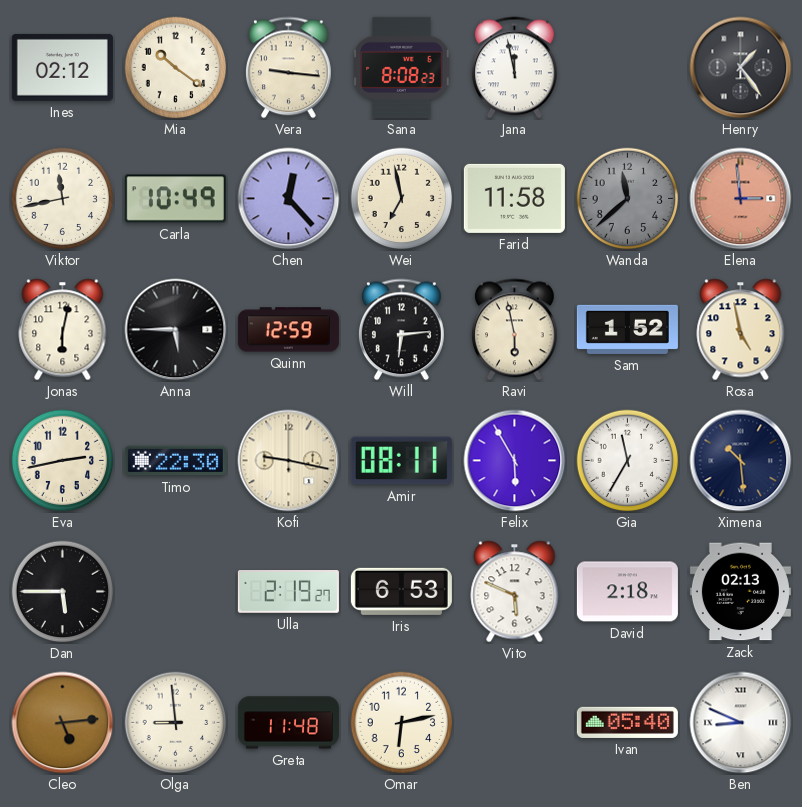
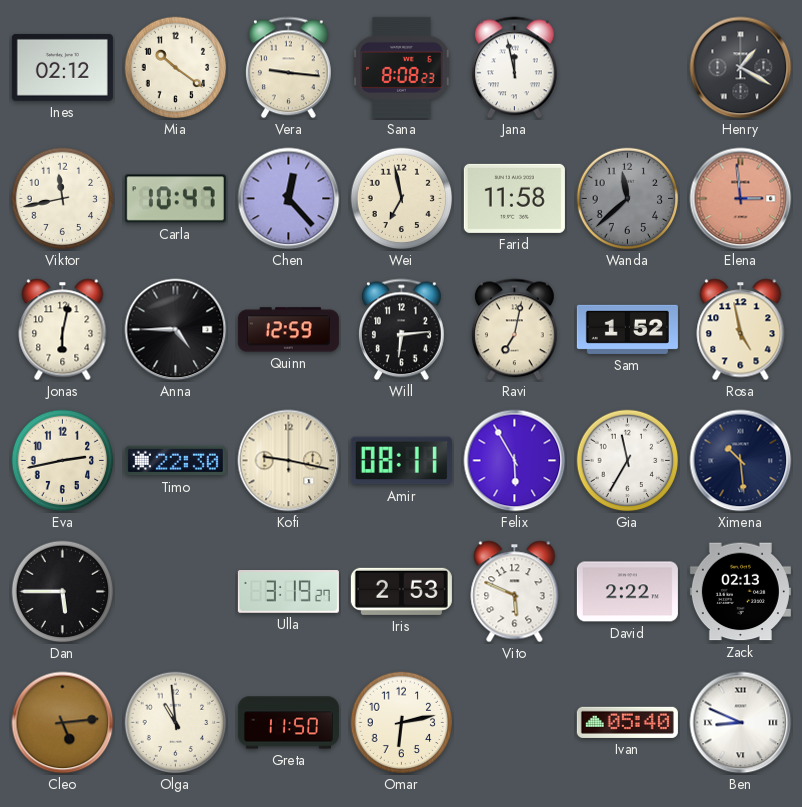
Henry: 1:24 -> 1:20 (741, 68)
Carla: 10:49 -> 10:47 (175, 199)
Anna: 5:45 -> 4:45 (176, 330)
Ravi: 5:58 -> 7:02 (514, 330)
Ulla: 2:19 -> 3:19 (288, 592)
Iris: 6:53 -> 2:53 (401, 591)
David: 2:18 -> 2:22 (627, 592)
Olga: 8:59 -> 10:59 (176, 723)
Greta: 11:48 -> 11:50 (288, 723)
